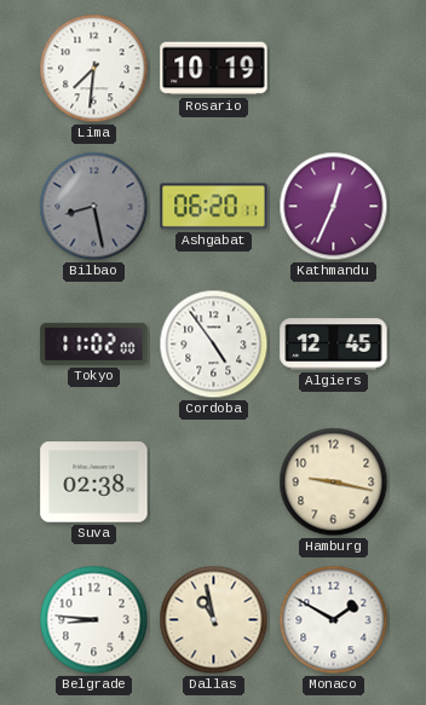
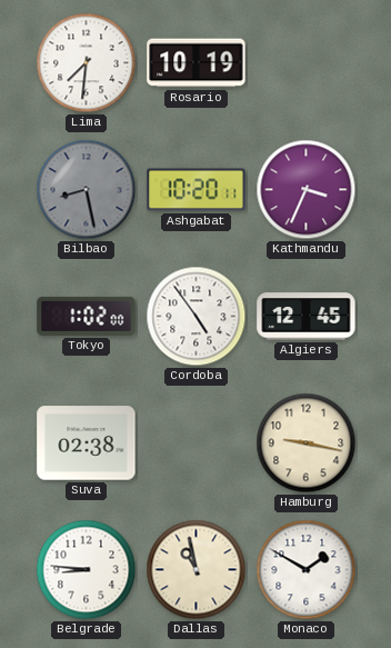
Ashgabat: 06:20 -> 10:20 (197, 190)
Kathmandu: 12:34 -> 3:34 (307, 190)
Tokyo: 11:02 -> 1:02 (87, 316)
